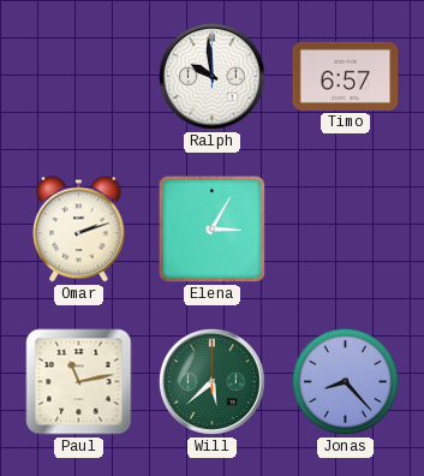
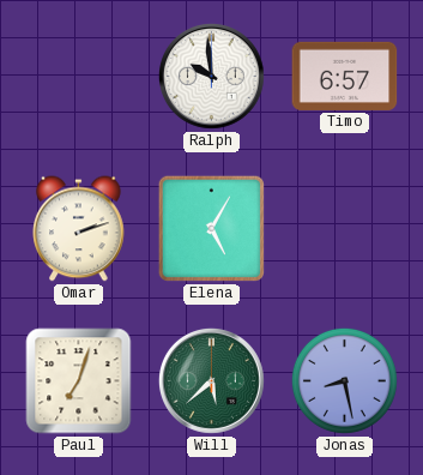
Elena: 3:05 -> 5:05 (211, 228)
Paul: 11:13 -> 7:03 (79, 381)
Jonas: 8:23 -> 8:28 (344, 380)
